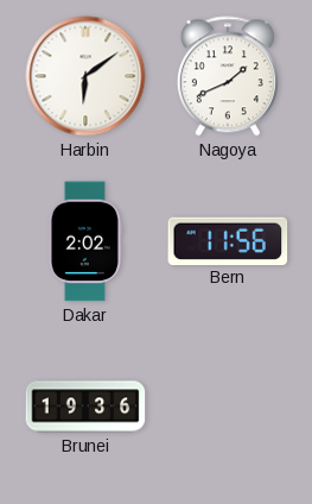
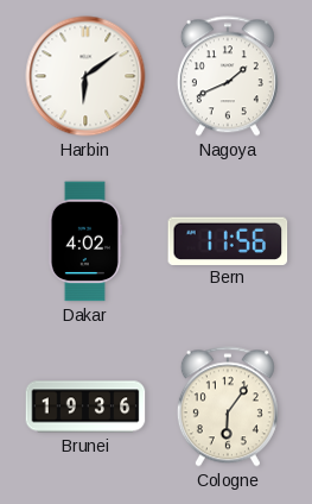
Dakar: 2:02 -> 4:02 (85, 241)
Cologne: none -> 6:06 (228, 407)
